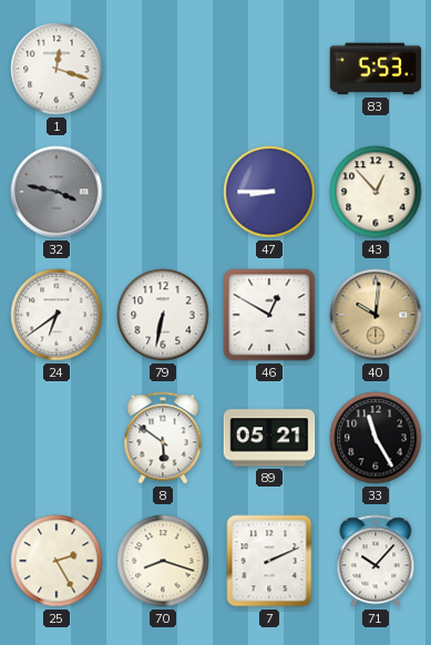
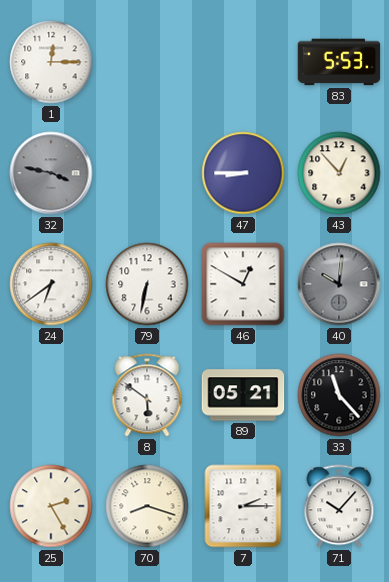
1: 12:18 -> 12:15 (51, 62)
40 dial: champagne -> grey (339, 284)
33: 11:25 -> 11:23 (339, 395)
7: 2:11 -> 2:15 (243, 506)
